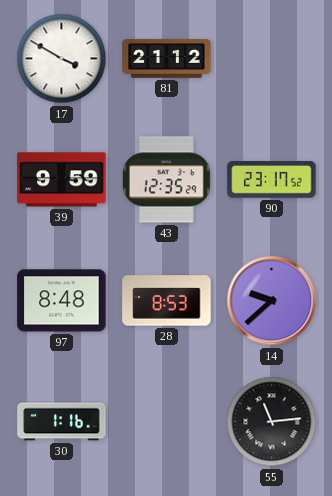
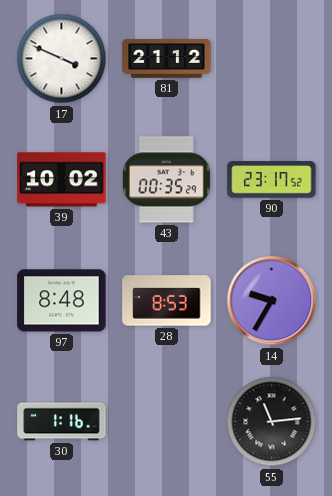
17: 3:50 -> 3:49 (62, 59)
39: 9:59 -> 10:02 (62, 180)
43: 12:35 -> 00:35 (167, 180)
14: 9:38 -> 9:35 (272, 301)
